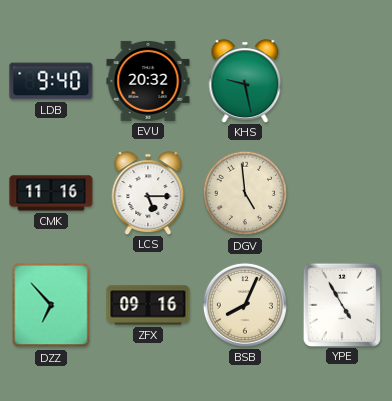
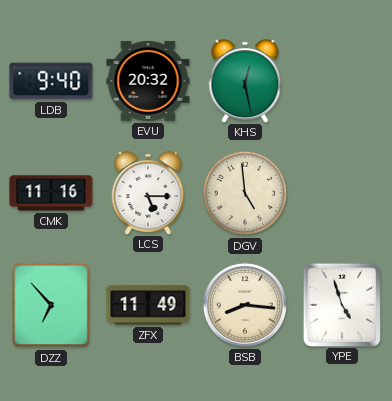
KHS: 9:28 -> 12:28 (245, 81)
ZFX: 09:16 -> 11:49 (148, 305)
BSB: 8:04 -> 8:16 (245, 305)
YPE: 4:55 -> 4:57 (342, 304)
